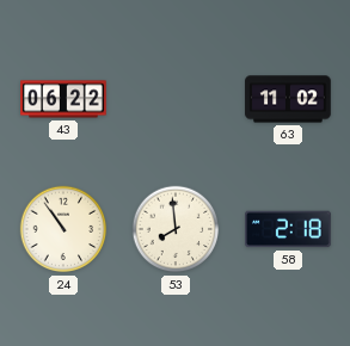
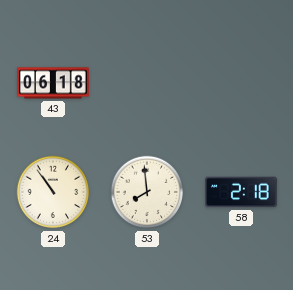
43: 06:22 -> 06:18 (53, 83)
63: 11:02 -> none (288, 99)
